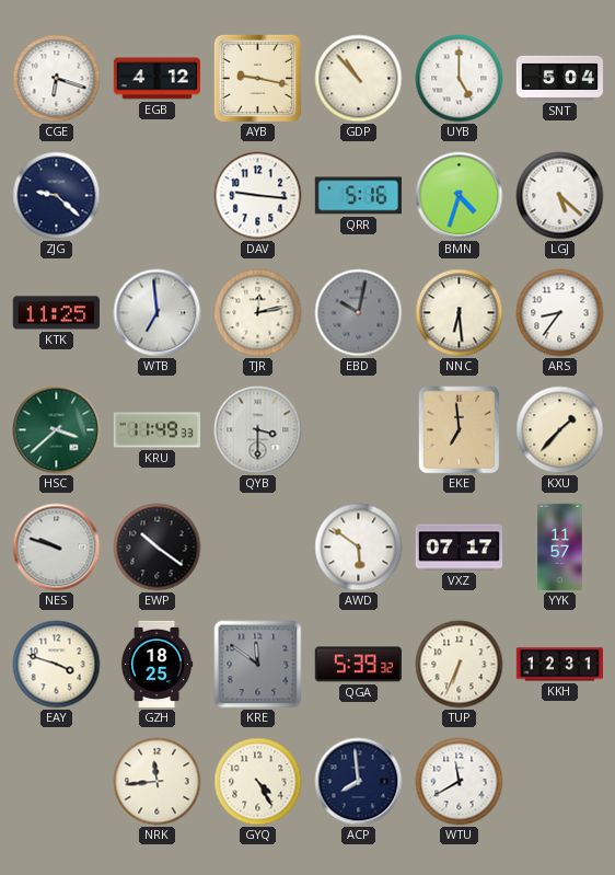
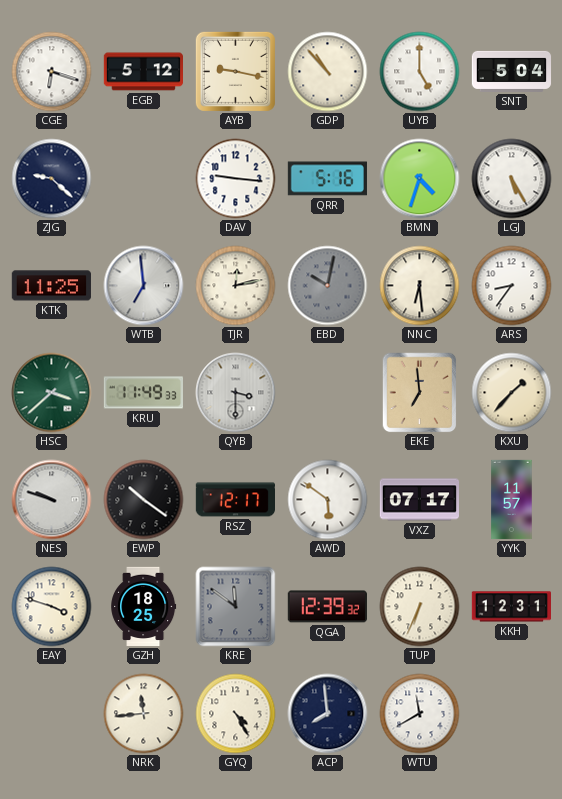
EGB: 4:12 -> 5:12 (143, 72)
LGJ: 5:22 -> 5:25 (512, 179)
RSZ: none -> 12:17 (235, 500)
QGA: 5:39 -> 12:39 (327, 607)
